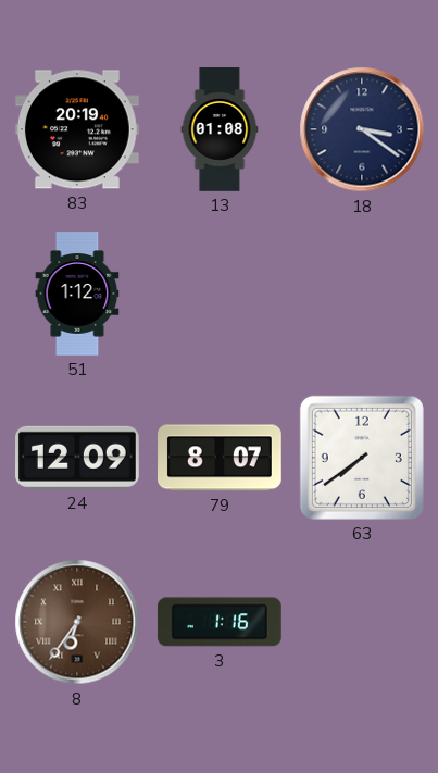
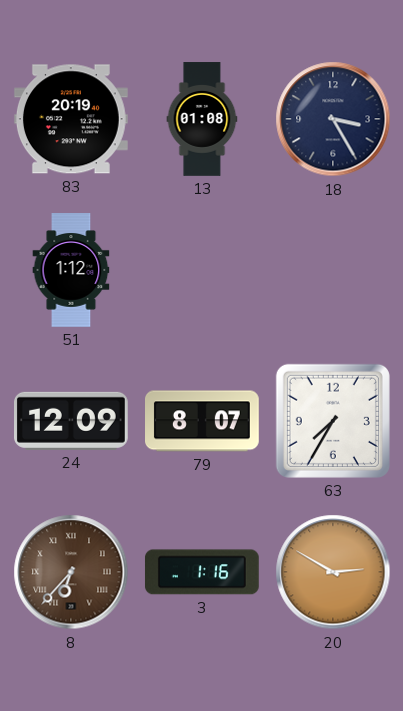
18: 3:21 -> 3:25 (333, 119)
63: 7:39 -> 7:35 (333, 421)
8: 6:36 -> 6:37 (71, 572)
20: none -> 2:50 (333, 572)
